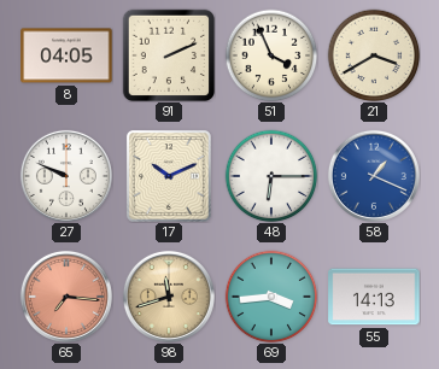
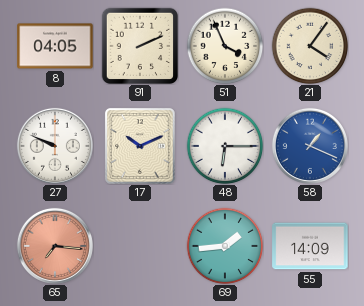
21: 3:40 -> 4:06 (310, 46)
98: 11:42 -> none (169, 297)
69: 3:44 -> 1:44 (225, 246)
55: 14:13 -> 14:09 (310, 246)
